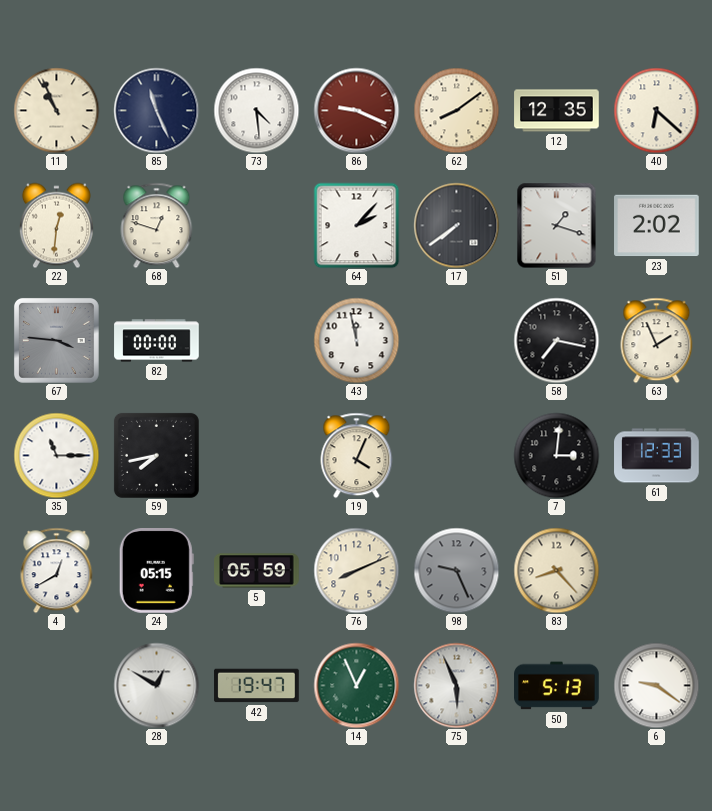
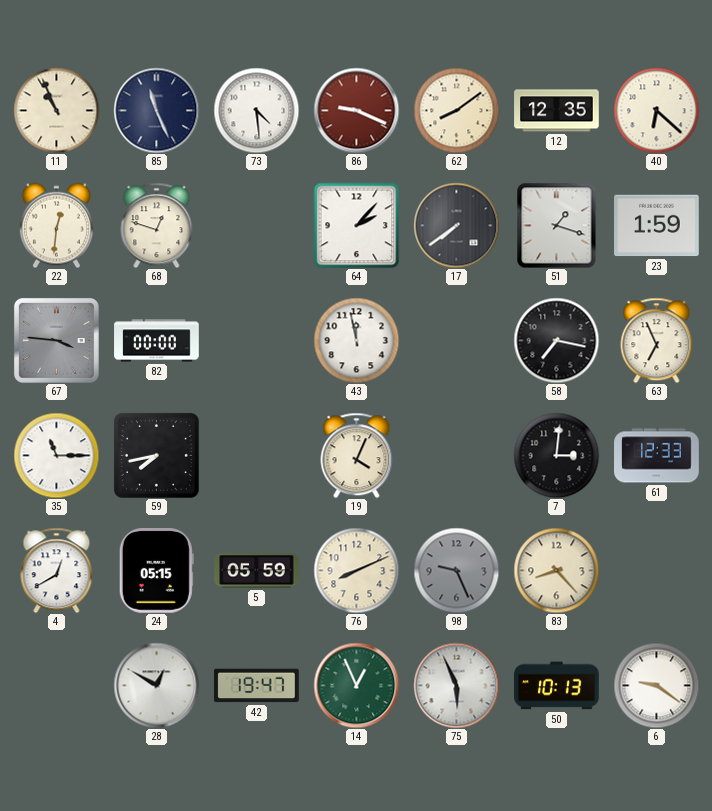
23: 2:02 -> 1:59 (657, 226)
63: 1:56 -> 6:56 (657, 340)
50: 5:13 -> 10:13 (557, 686)
